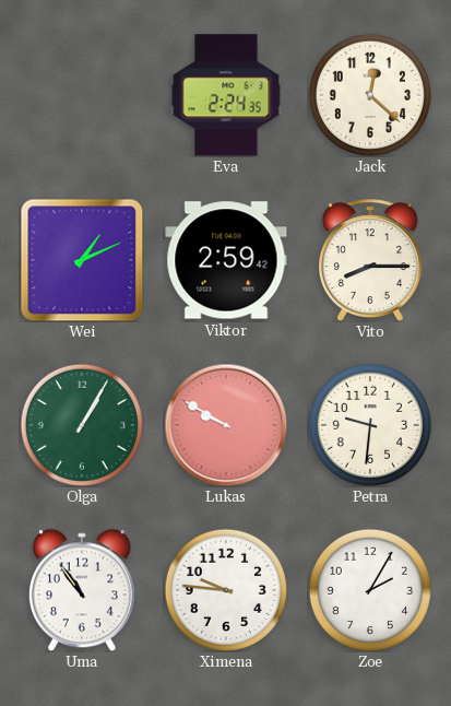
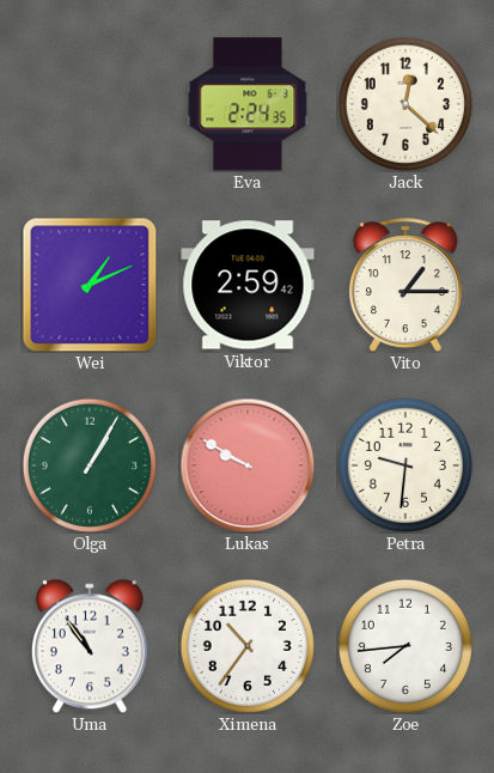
Vito: 8:15 -> 1:15 (405, 285)
Ximena: 9:46 -> 10:36 (248, 646)
Zoe: 2:05 -> 7:44 (405, 646)
